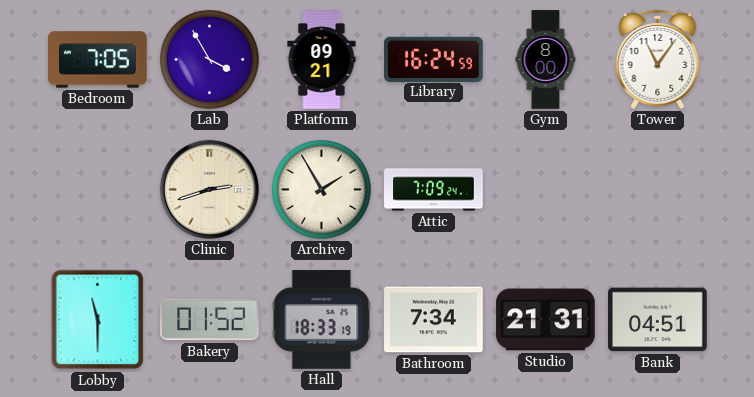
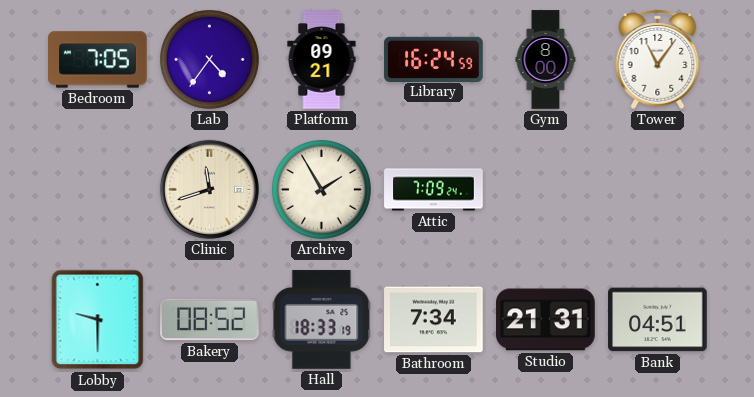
Lab: 3:55 -> 4:36 (209, 59)
Clinic: 2:42 -> 11:42 (209, 189)
Lobby: 11:30 -> 9:30 (98, 320)
Bakery: 01:52 -> 08:52 (210, 320)
